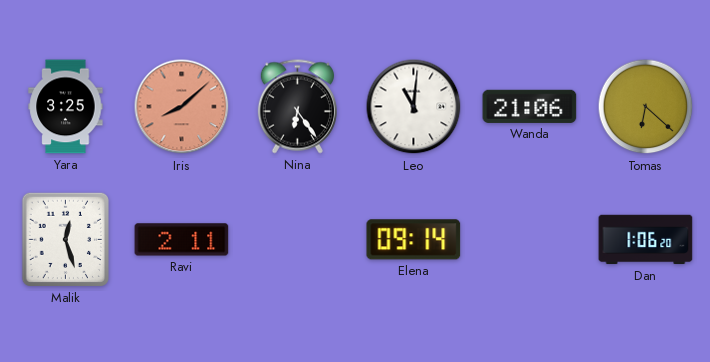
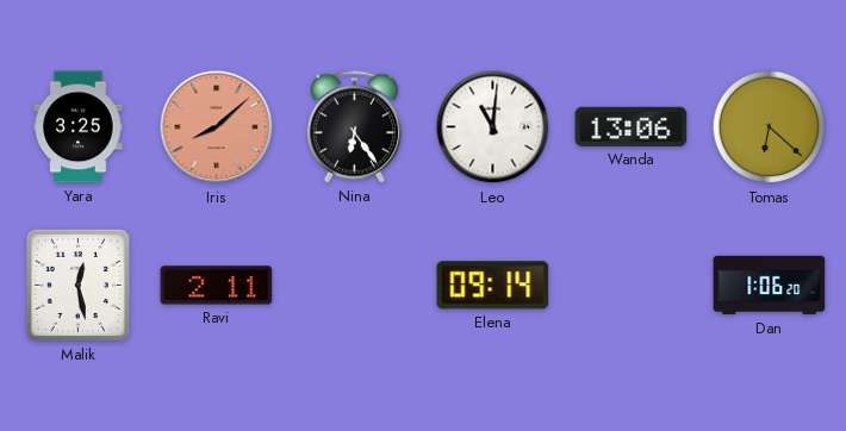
Wanda: 21:06 -> 13:06 (632, 126)
Malik: 12:27 -> 12:28 (77, 285)
